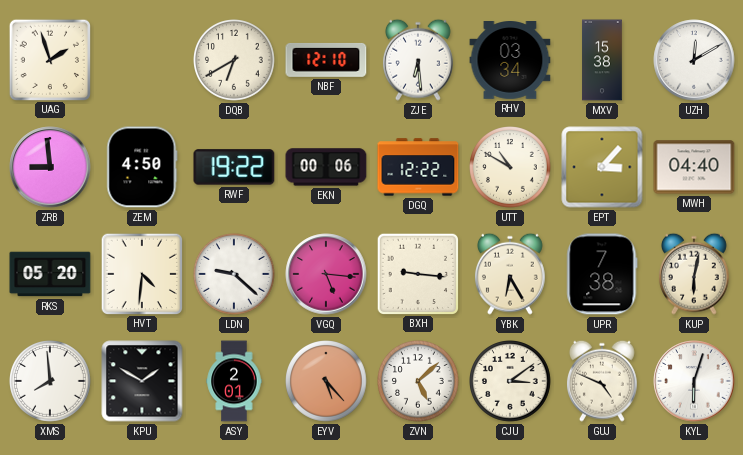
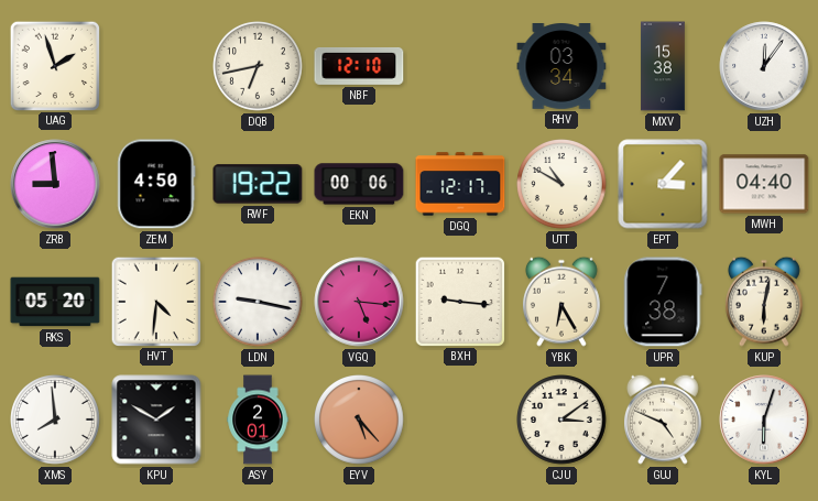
DQB: 6:40 -> 6:43 (259, 67)
ZJE: 6:29 -> none (418, 60)
UZH: 12:10 -> 12:06 (764, 66)
DGQ: 12:22 -> 12:17 (460, 184)
LDN: 9:22 -> 9:17 (259, 303)
ZVN: 5:08 -> none (419, 382)
